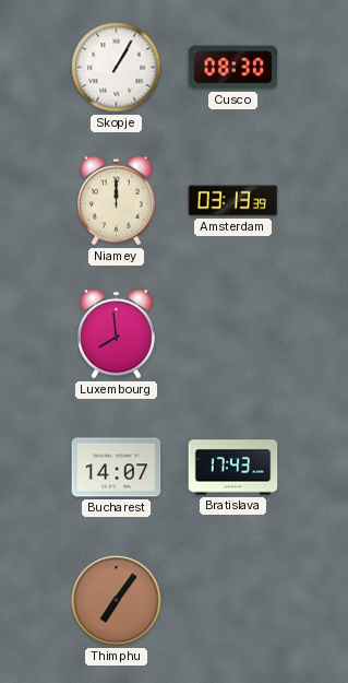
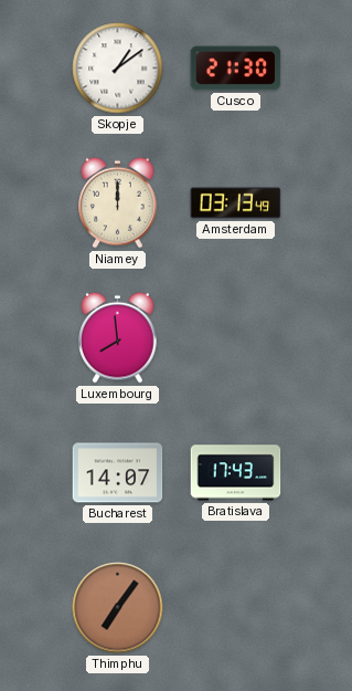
Skopje: 1:05 -> 1:09 (118, 69)
Cusco: 08:30 -> 21:30 (236, 69)
Amsterdam: 03:13:39 -> 03:13:49 (236, 203)
